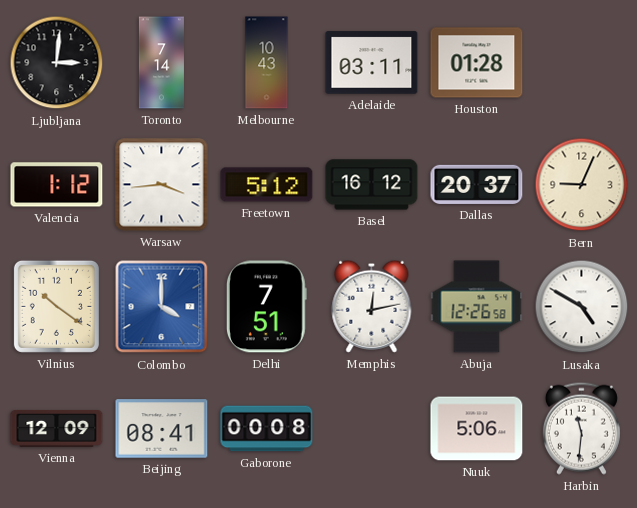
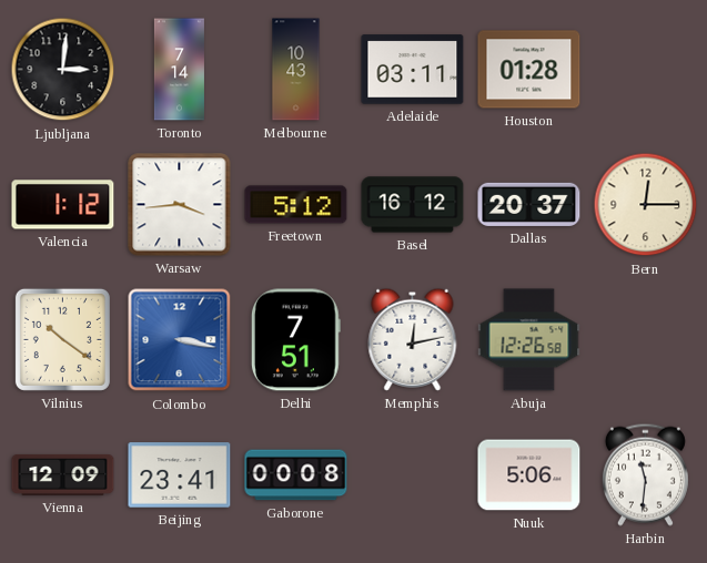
Bern: 9:04 -> 12:15 (646, 205)
Colombo: 4:00 -> 3:17 (180, 340)
Lusaka: 4:50 -> none (582, 307)
Beijing: 08:41 -> 23:41 (180, 475)
